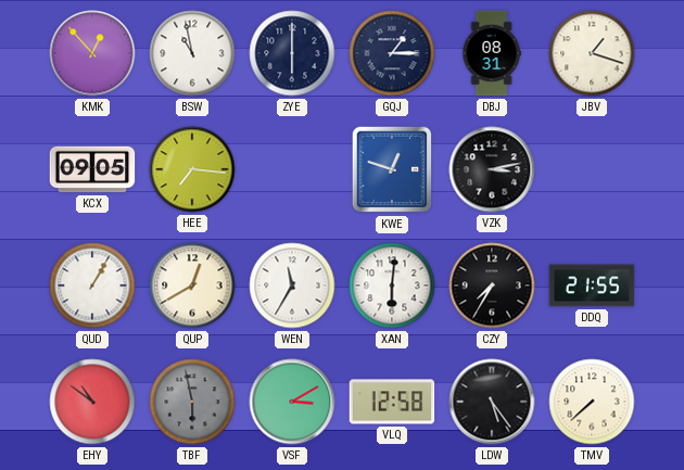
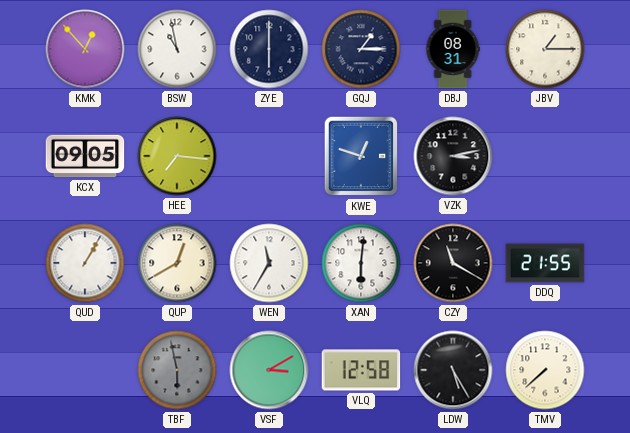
JBV: 1:18 -> 1:15 (545, 49)
CZY: 7:35 -> 11:20 (453, 263)
EHY: 10:51 -> none (92, 402)
LDW: 5:24 -> 5:25 (453, 370)
